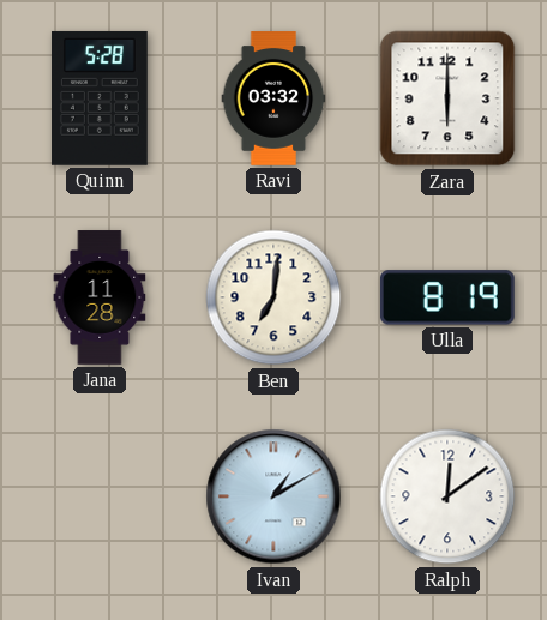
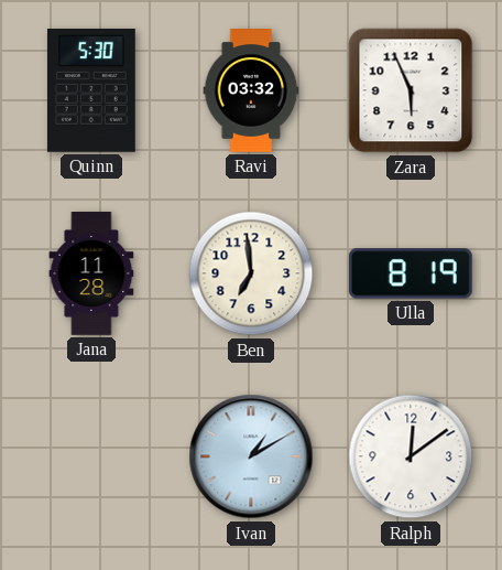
Quinn: 5:28 -> 5:30 (91, 90)
Zara: 6:00 -> 5:56 (411, 90)
Ben: 7:01 -> 6:59 (251, 273)
